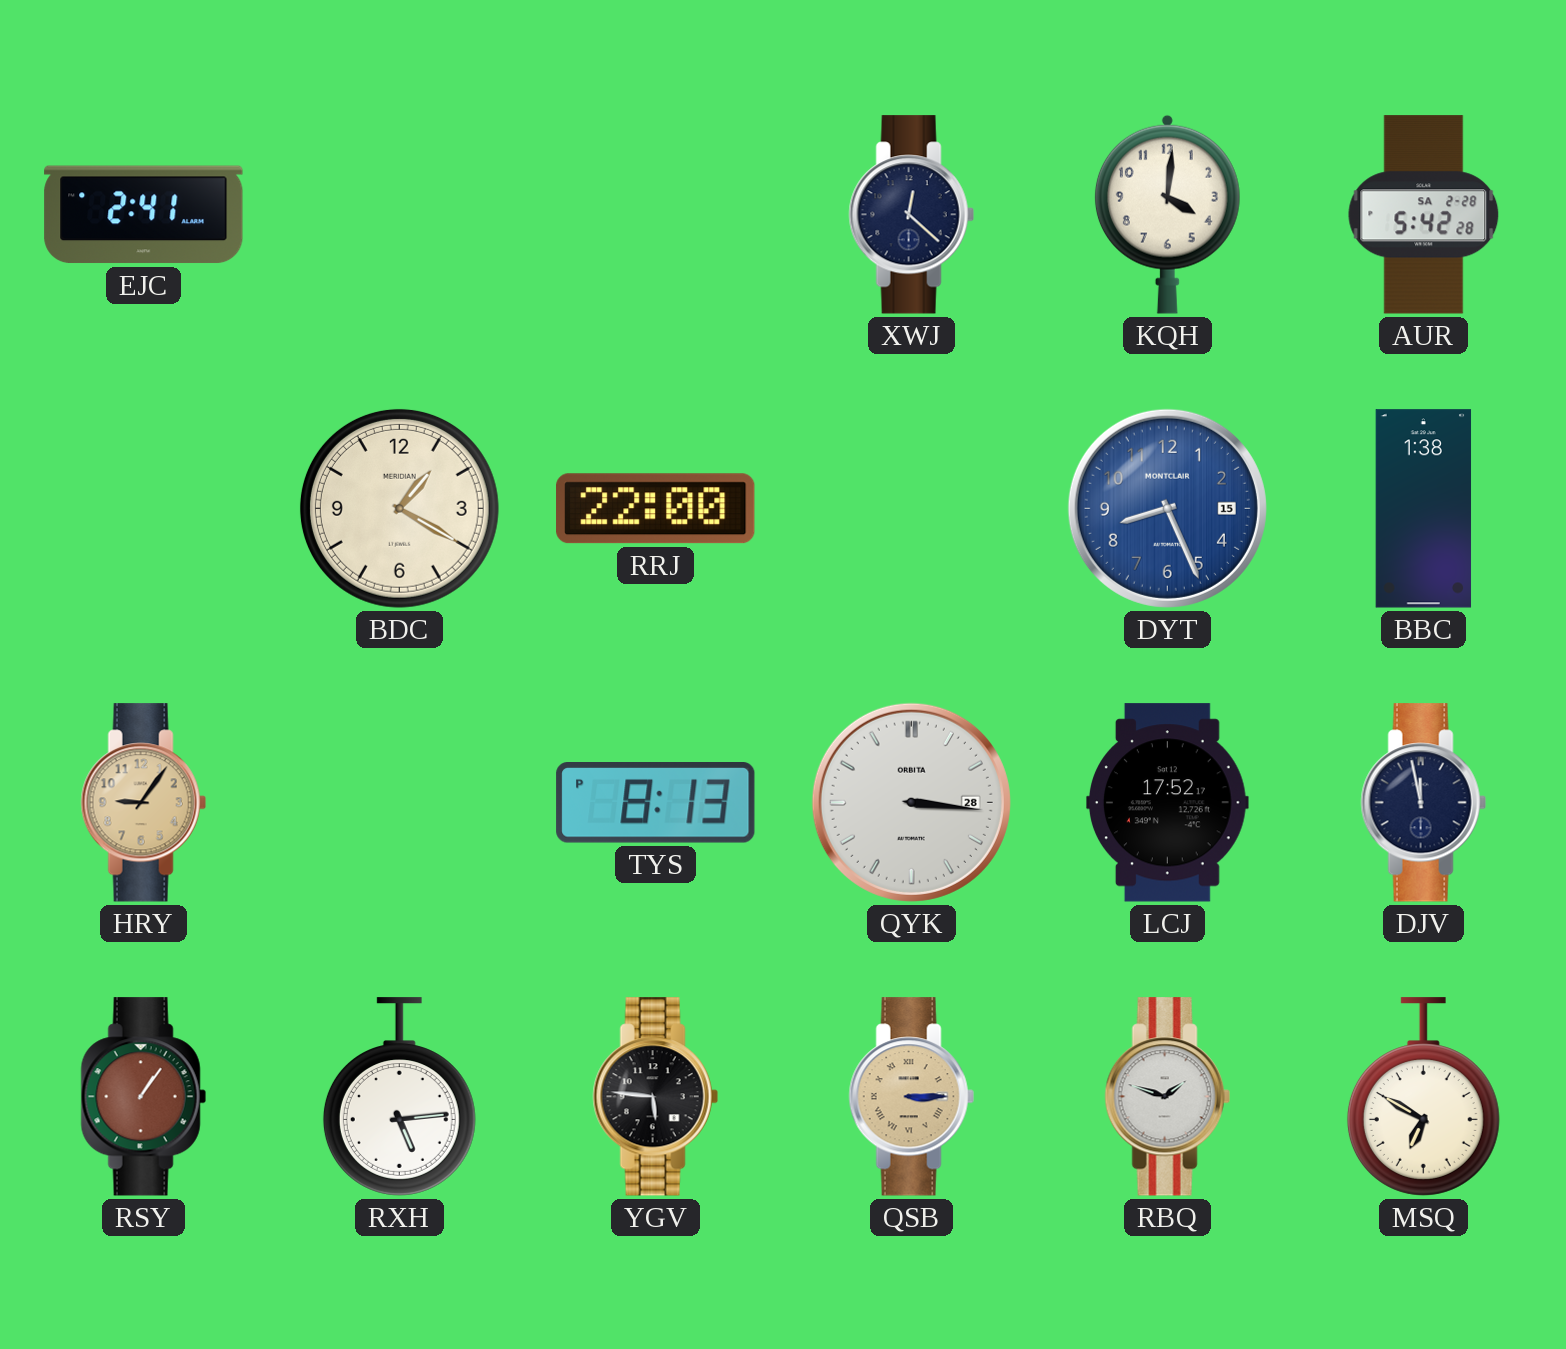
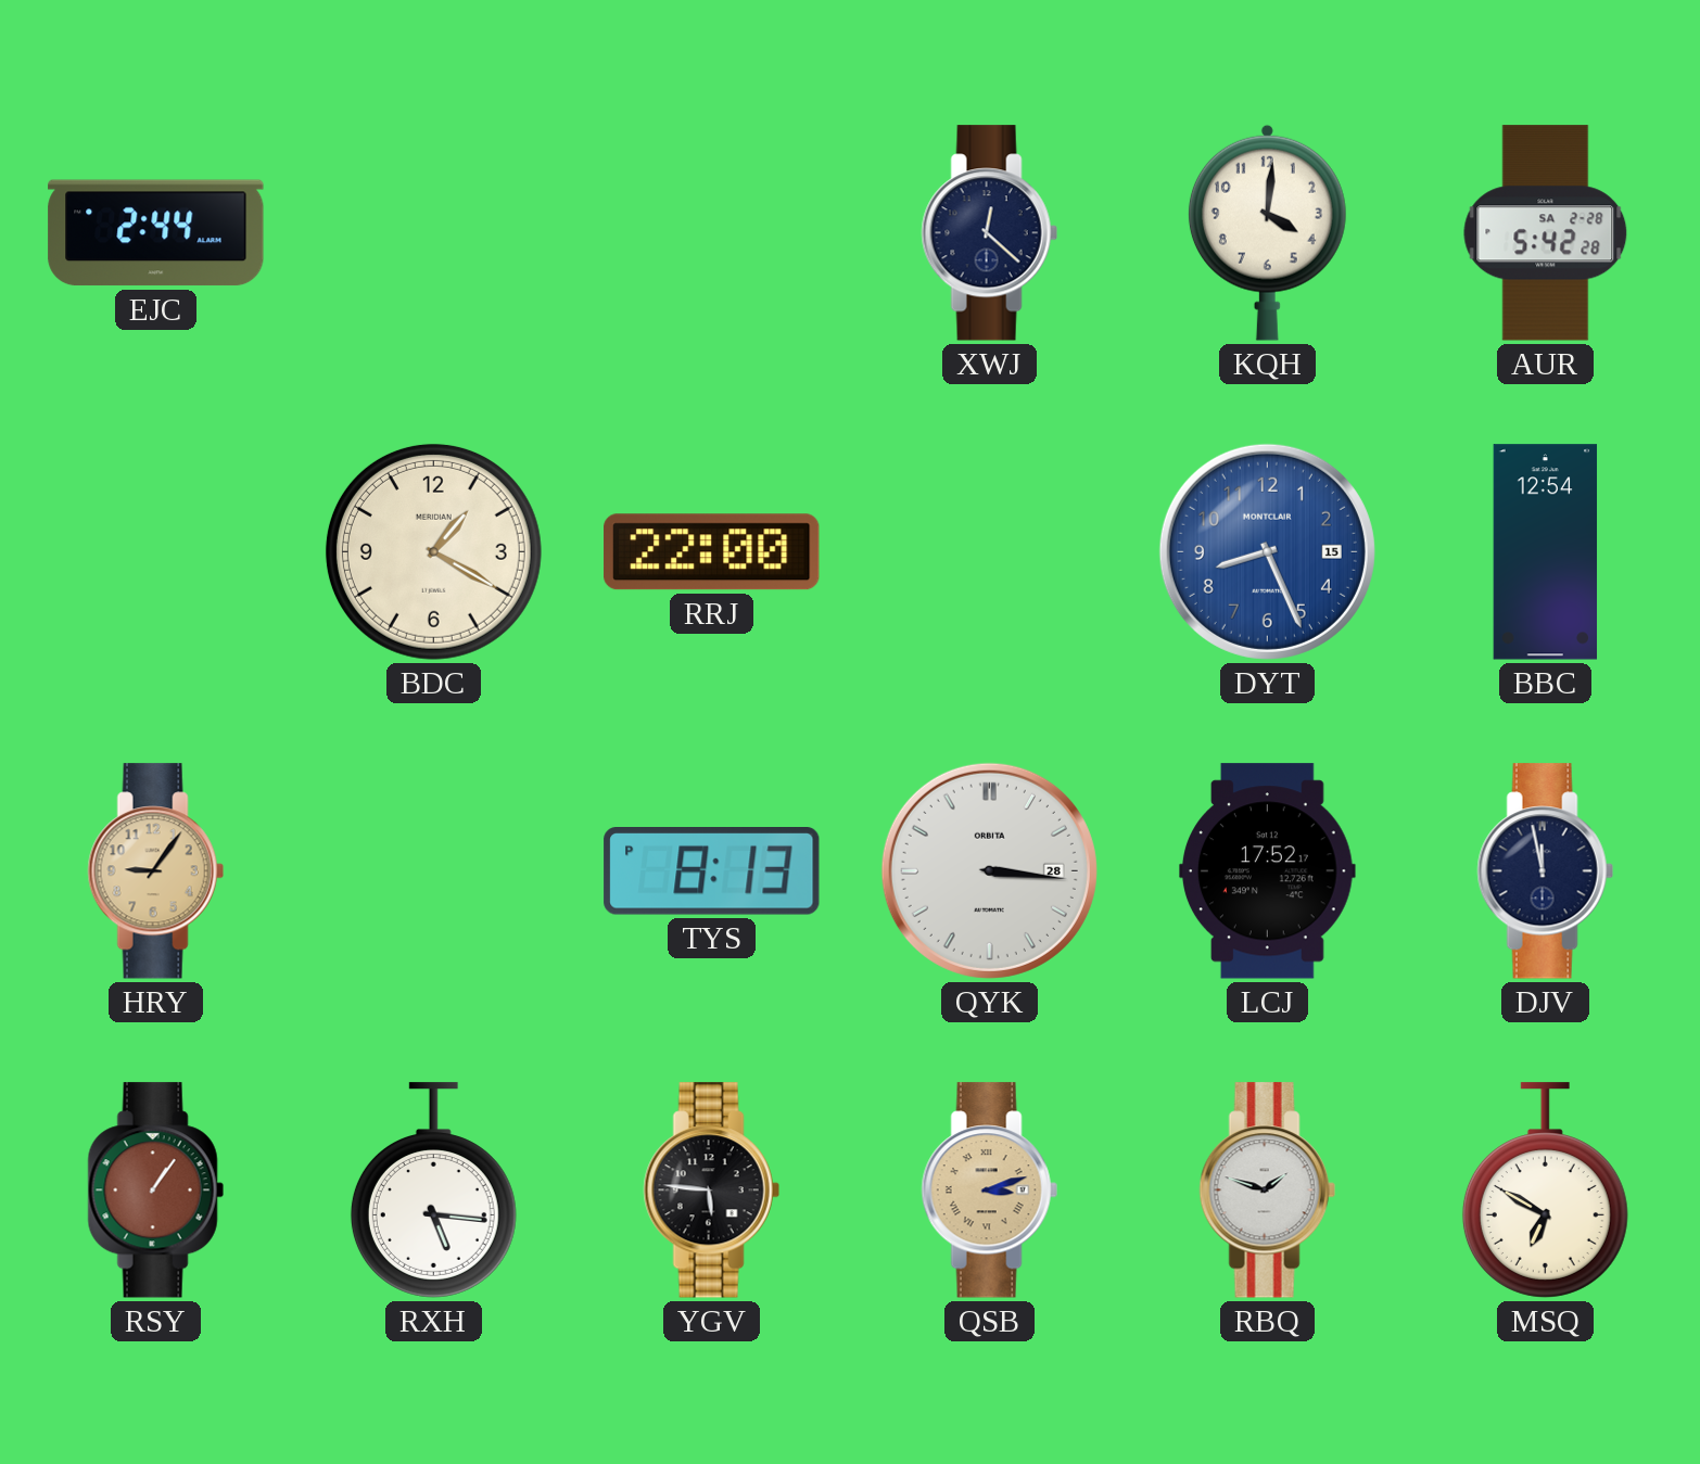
EJC: 2:41 -> 2:44 (156, 233)
BBC: 1:38 -> 12:54 (1546, 552)
RXH: 5:14 -> 5:16 (433, 1191)
QSB: 3:15 -> 3:12 (989, 1191)
